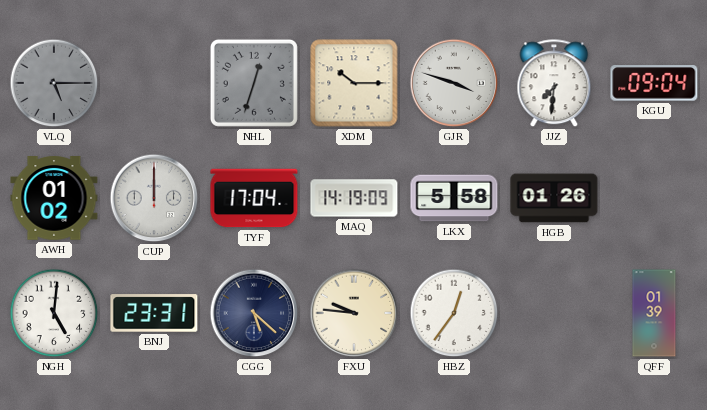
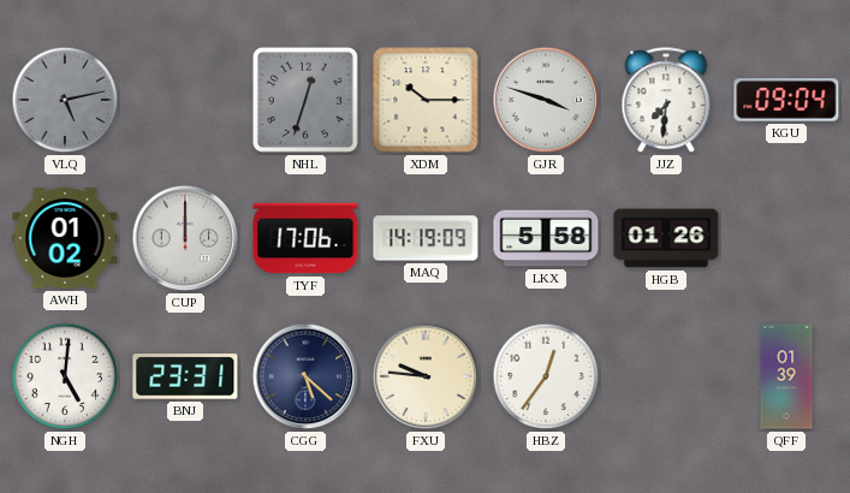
VLQ: 5:15 -> 5:13 (65, 100)
TYF: 17:04 -> 17:06 (305, 238)
